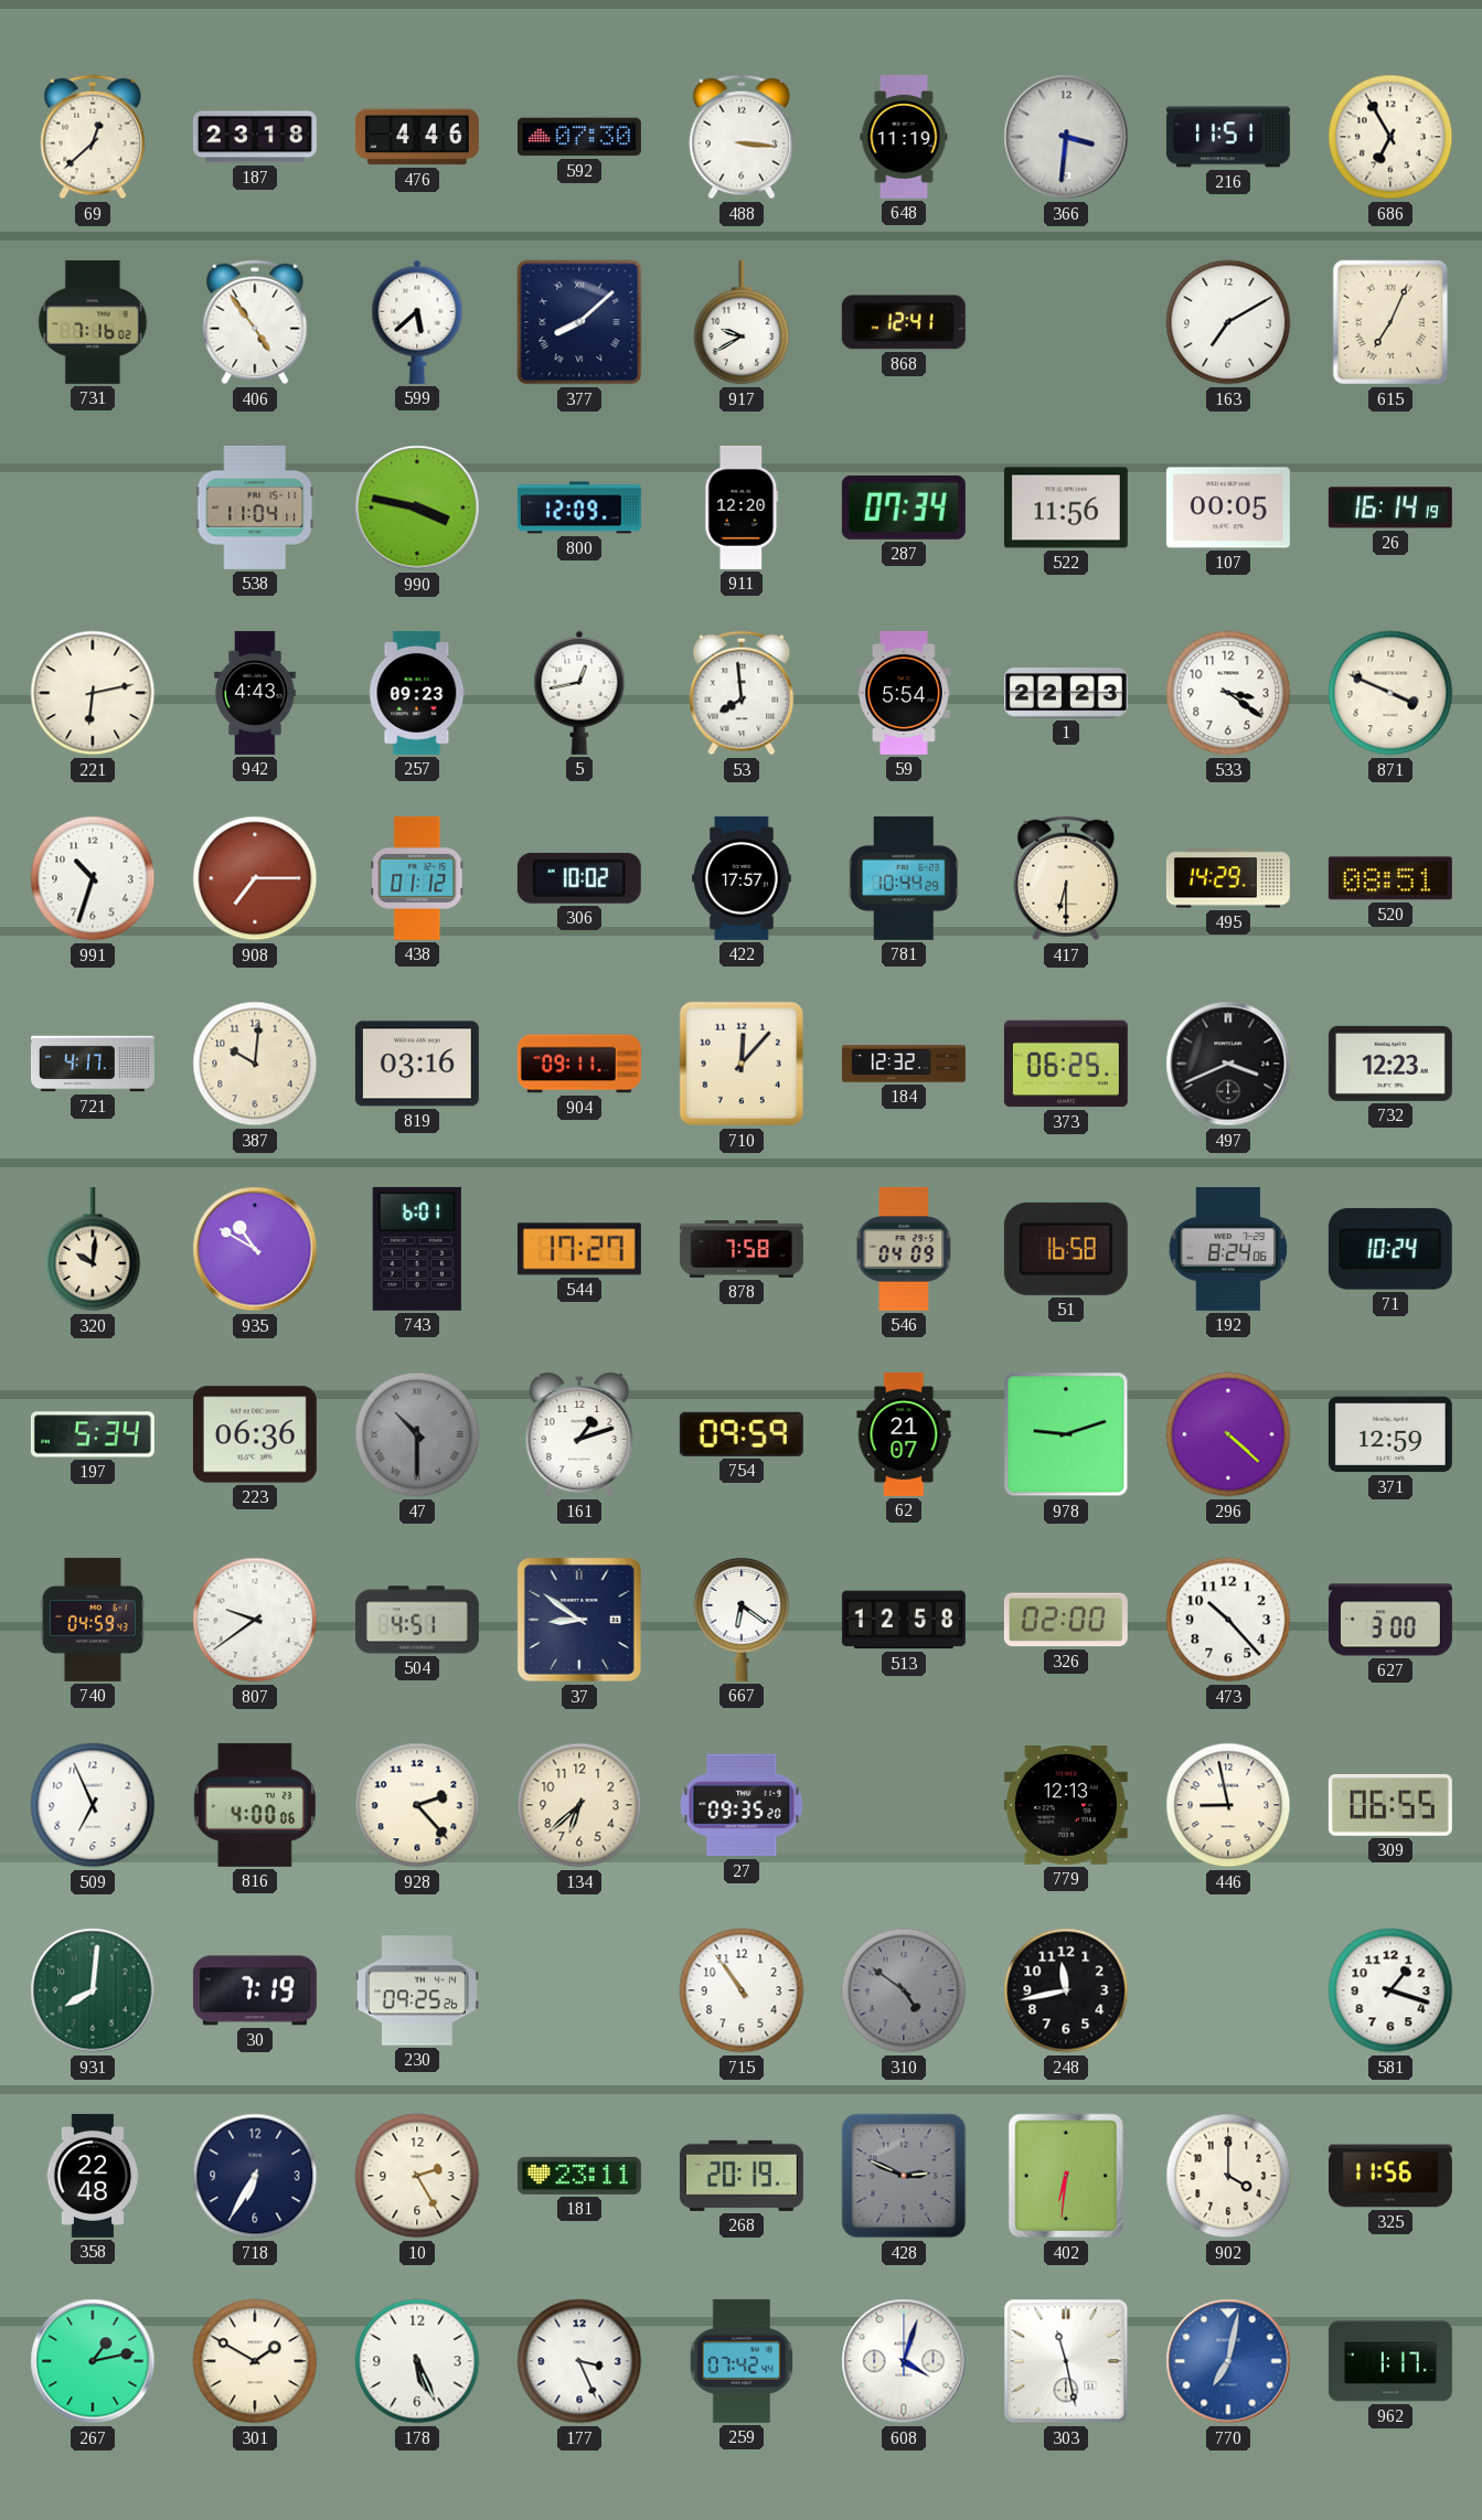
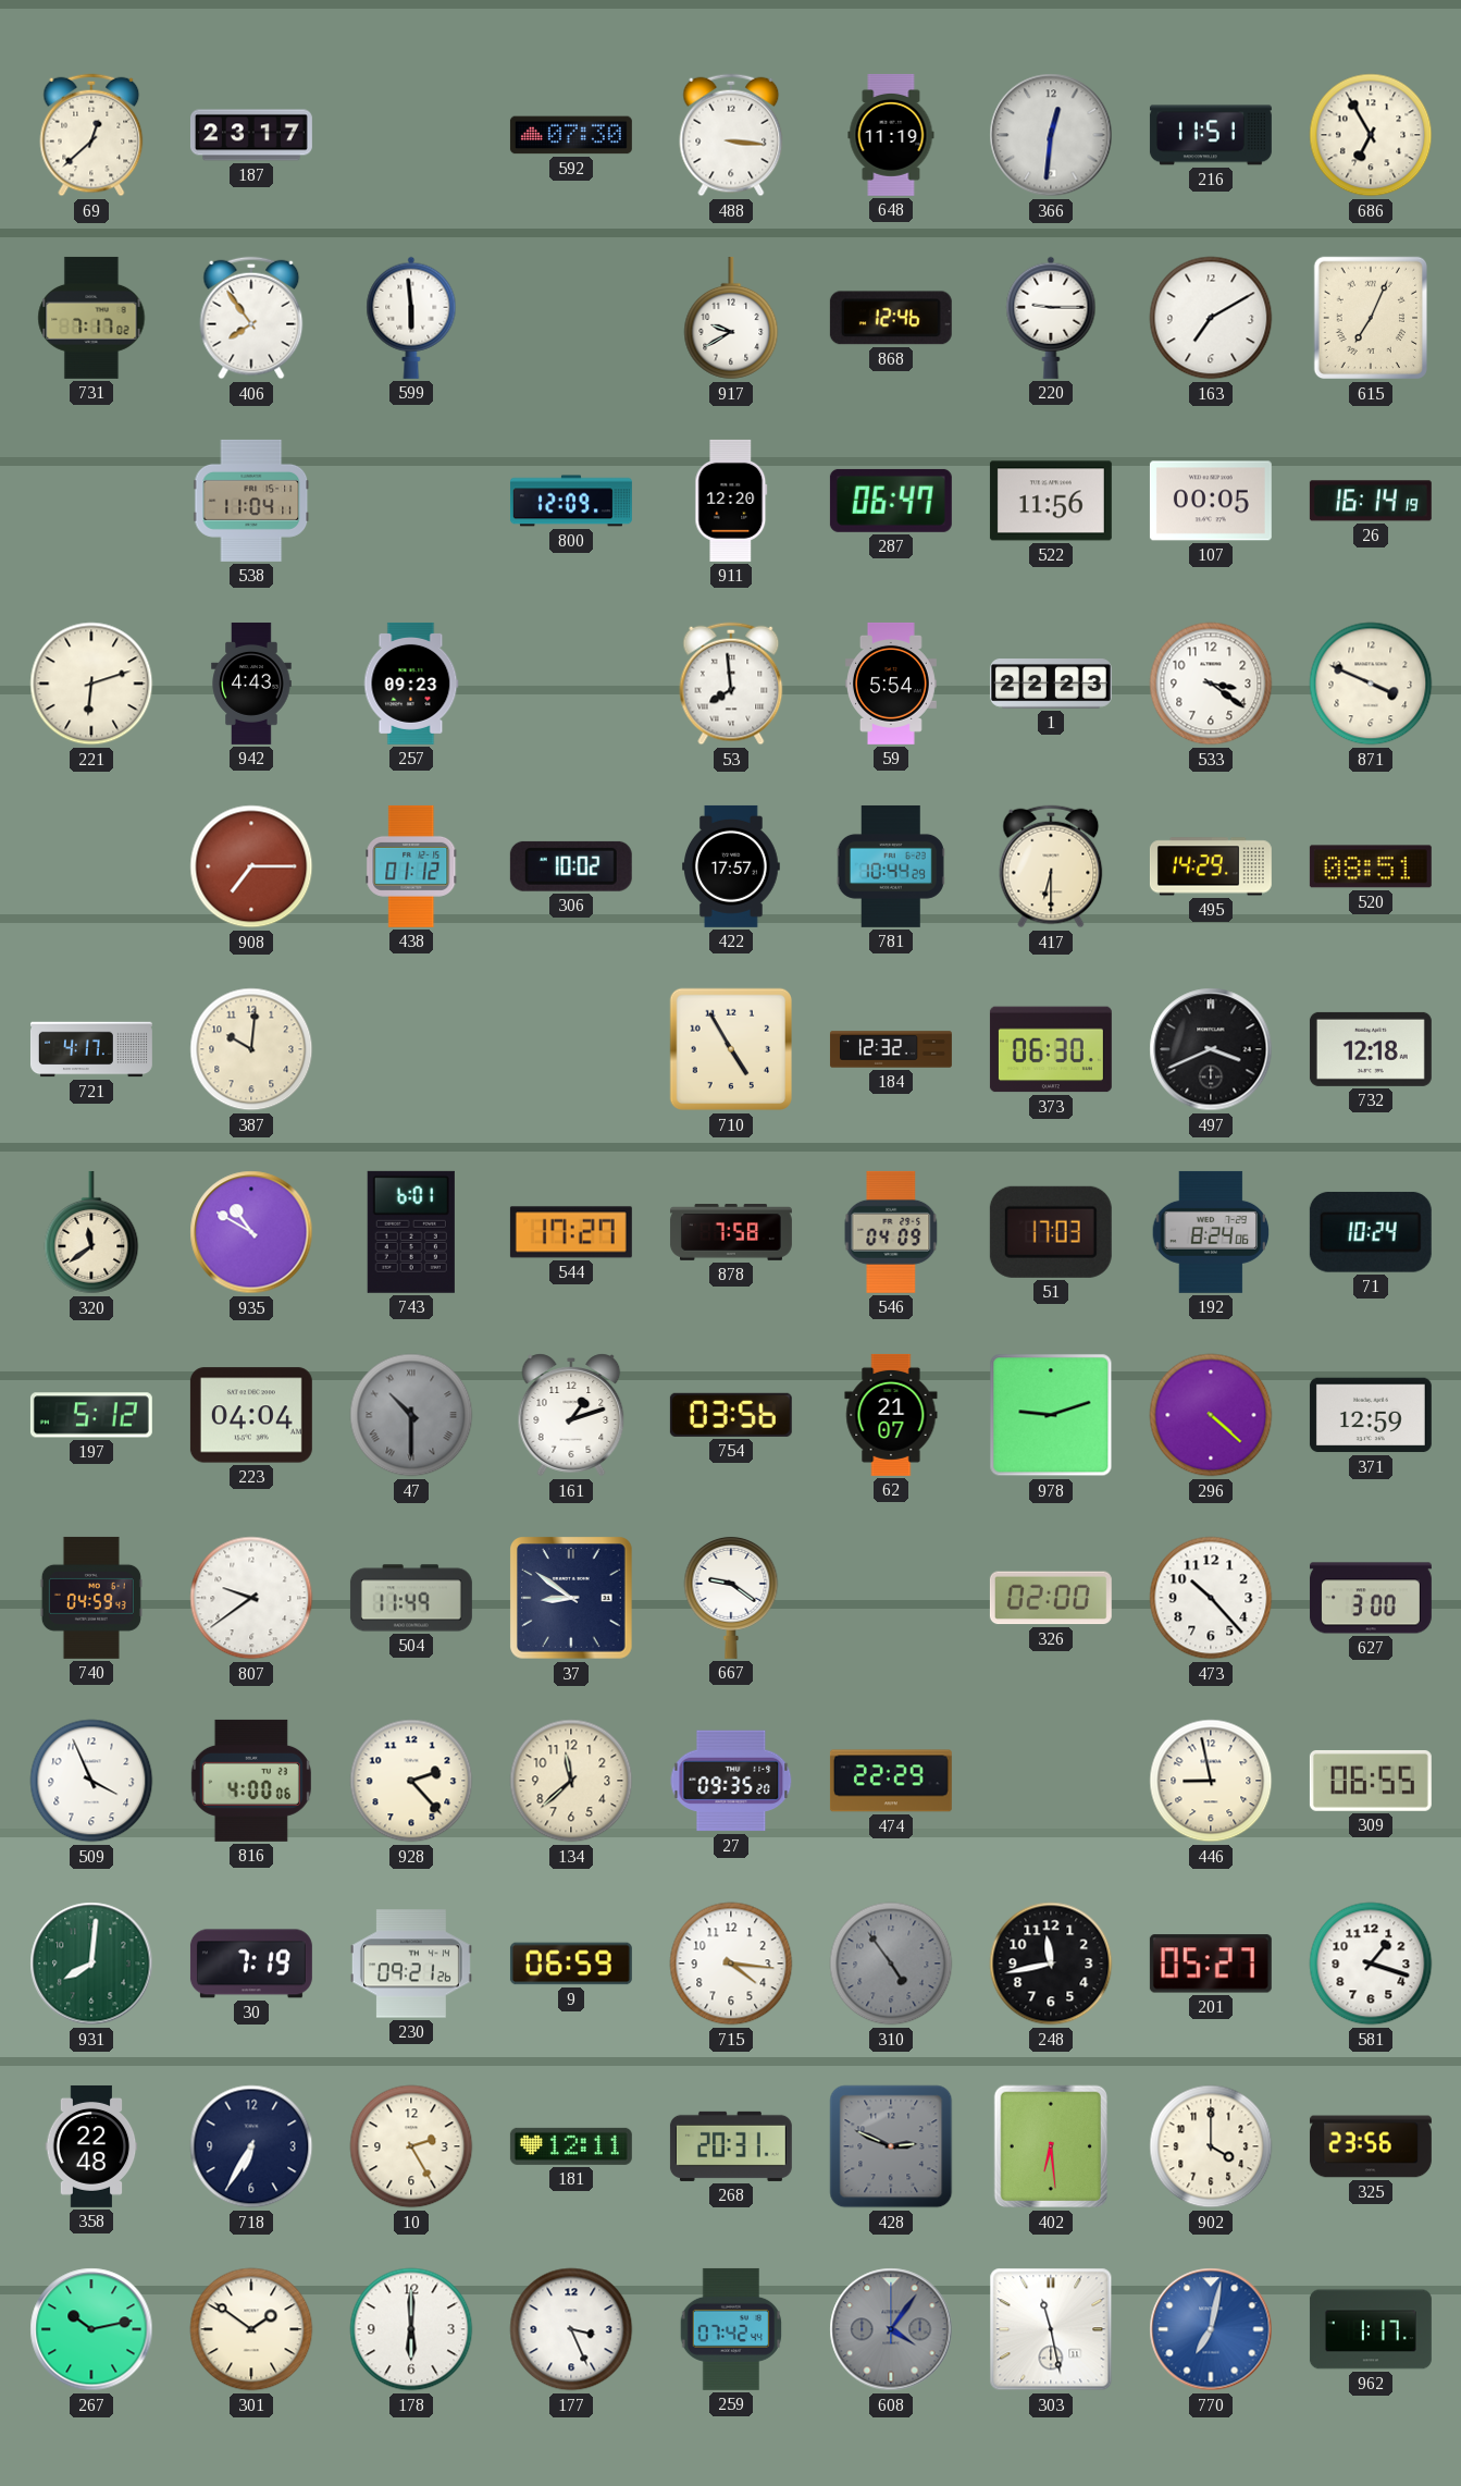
187: 23:18 -> 23:17 (251, 135)
476: 4:46 -> none (417, 137)
366: 3:31 -> 12:31 (1051, 135)
731: 7:16 -> 7:17 (91, 318)
406: 4:54 -> 7:54 (251, 318)
599: 5:38 -> 5:59 (411, 318)
377: 8:08 -> none (579, 322)
868: 12:41 -> 12:46 (891, 318)
220: none -> 9:15 (1051, 318)
990: 3:47 -> none (417, 508)
287: 07:34 -> 06:47 (891, 501)
221: 6:13 -> 6:12 (91, 684)
5: 12:43 -> none (579, 693)
991: 10:33 -> none (93, 878)
819: 03:16 -> none (417, 1064)
904: 09:11 -> none (579, 1064)
710: 12:07 -> 4:55 (731, 1049)
373: 06:25 -> 06:30 (1051, 1049)
732: 12:23 -> 12:18 (1371, 1049)
320: 10:01 -> 11:39 (91, 1232)
51: 16:58 -> 17:03 (1051, 1232)
197: 5:34 -> 5:12 (91, 1415)
223: 06:36 -> 04:04 (251, 1415)
754: 09:59 -> 03:56 (731, 1415)
504: 4:51 -> 11:49 (411, 1598)
667: 6:21 -> 9:21 (731, 1597)
513: 12:58 -> none (904, 1620)
509: 6:56 -> 3:56 (91, 1781)
134: 6:38 -> 11:38 (571, 1781)
474: none -> 22:29 (891, 1781)
779: 12:13 -> none (1066, 1806)
230: 09:25 -> 09:21 (411, 1964)
9: none -> 06:59 (571, 1964)
715: 10:54 -> 4:16 (731, 1964)
310: 4:51 -> 4:54 (891, 1964)
201: none -> 05:27 (1211, 1964)
181: 23:11 -> 12:11 (571, 2146)
268: 20:19 -> 20:31 (731, 2146)
402: 6:31 -> 6:29 (1051, 2146)
325: 11:56 -> 23:56 (1371, 2146)
267: 1:13 -> 10:13 (91, 2329)
301: 1:50 -> 1:51 (251, 2329)
178: 5:26 -> 6:00 (411, 2329)
608: 4:03 -> 4:06 (891, 2329)
608 dial: white -> grey (891, 2329)
